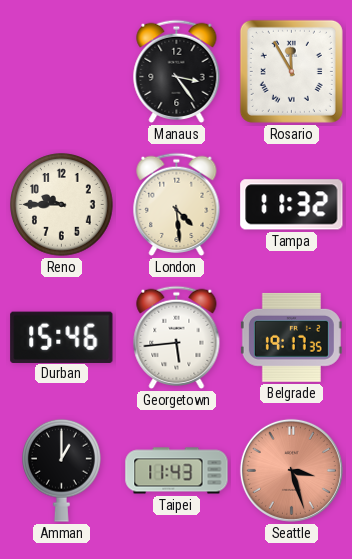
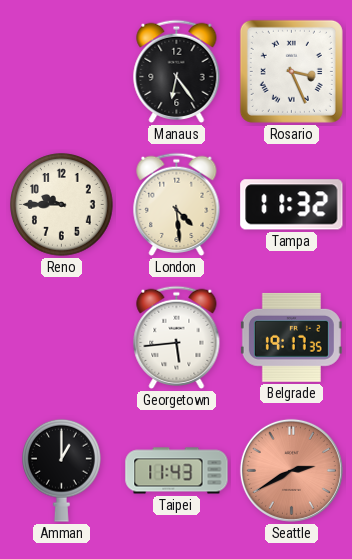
Manaus: 3:24 -> 6:24 (177, 71)
Rosario: 11:55 -> 3:26 (291, 71)
Durban: 15:46 -> none (62, 337)
Seattle: 3:27 -> 2:40 (291, 470)
